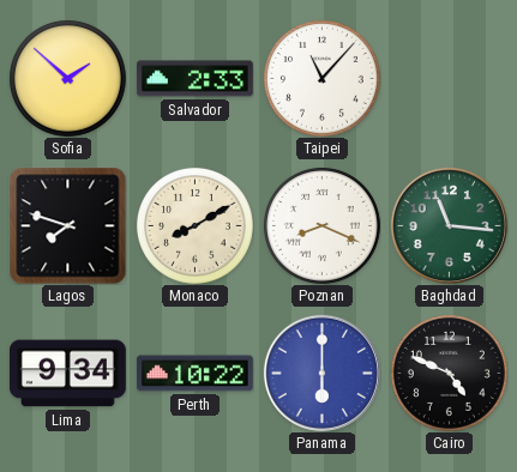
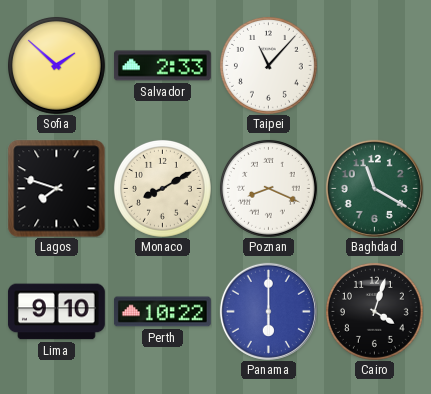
Baghdad: 11:16 -> 11:20 (374, 188)
Lima: 9:34 -> 9:10 (56, 312)
Cairo: 4:49 -> 4:03 (374, 311)
